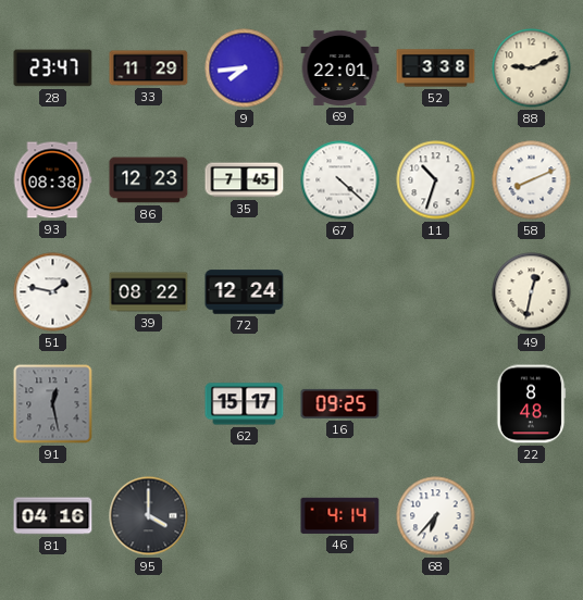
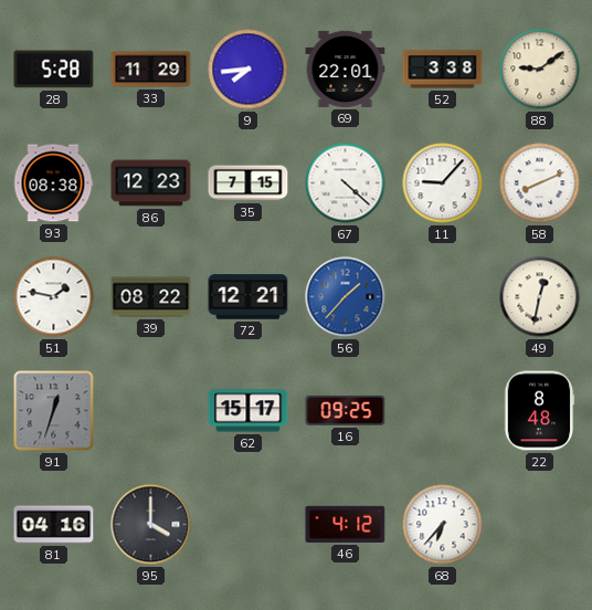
28: 23:47 -> 5:28 (54, 70)
88: 9:11 -> 9:09 (540, 70)
35: 7:45 -> 7:15 (249, 183)
11: 10:33 -> 9:07 (443, 183)
72: 12:24 -> 12:21 (249, 297)
56: none -> 1:37 (346, 297)
91: 12:28 -> 12:33 (54, 411)
46: 4:14 -> 4:12 (346, 524)
